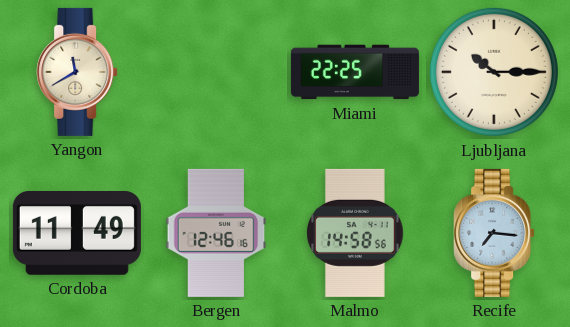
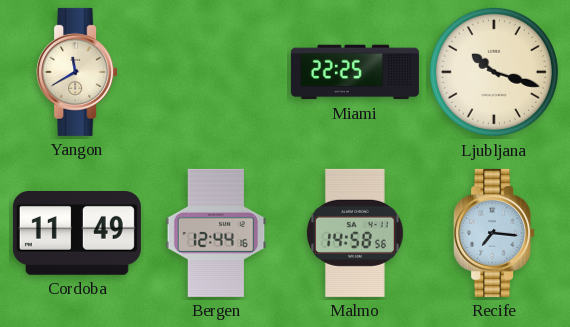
Ljubljana: 10:15 -> 10:18 (494, 72)
Bergen: 12:46 -> 12:44 (216, 233)
